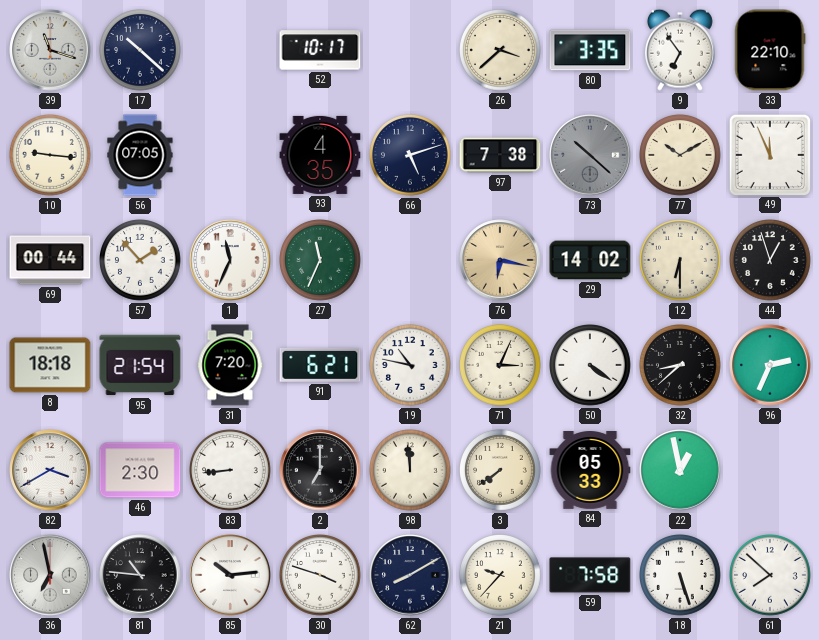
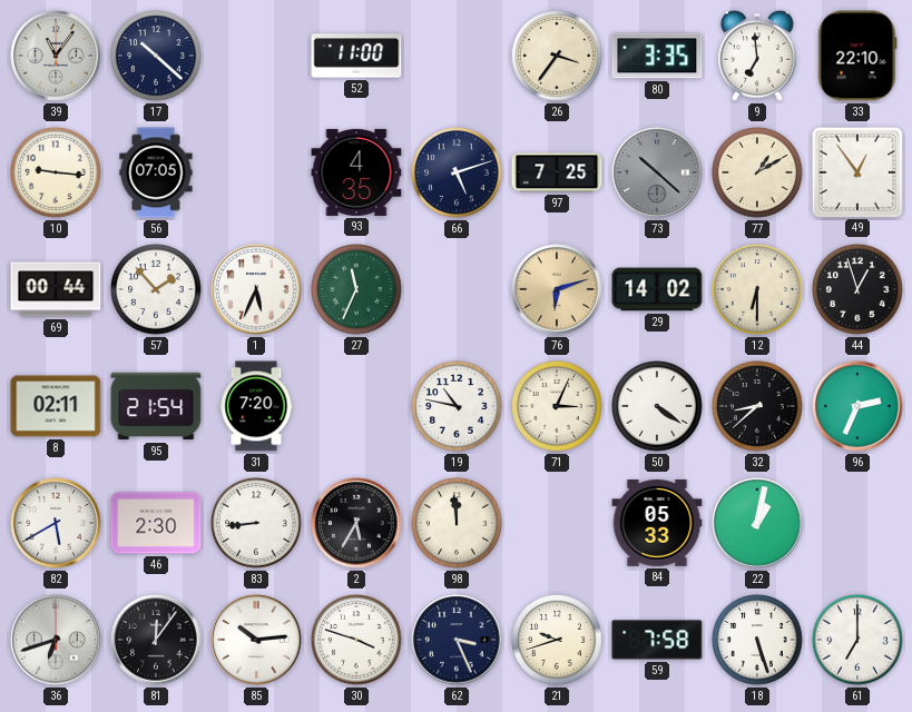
39: 11:18 -> 11:06 (56, 56)
52: 10:17 -> 11:00 (356, 56)
26: 3:38 -> 3:36 (558, 57)
9: 6:54 -> 6:59 (757, 56)
97: 7:38 -> 7:25 (557, 172)
77: 10:10 -> 1:10 (758, 174)
49: 11:56 -> 12:54 (856, 171)
1: 11:34 -> 5:34 (256, 289)
76: 6:17 -> 6:12 (557, 289)
8: 18:18 -> 02:11 (56, 406)
91: 6:21 -> none (320, 365)
82: 3:40 -> 5:40 (56, 523)
2: 7:00 -> 5:35 (356, 523)
3: 7:39 -> none (501, 471)
22: 12:58 -> 1:02 (757, 523)
36: 6:58 -> 6:42 (56, 640)
81: 10:46 -> 12:06 (156, 640)
62: 8:10 -> 3:26 (457, 640)
21: 9:37 -> 9:42 (558, 641)
61: 7:52 -> 7:00 (859, 641)
